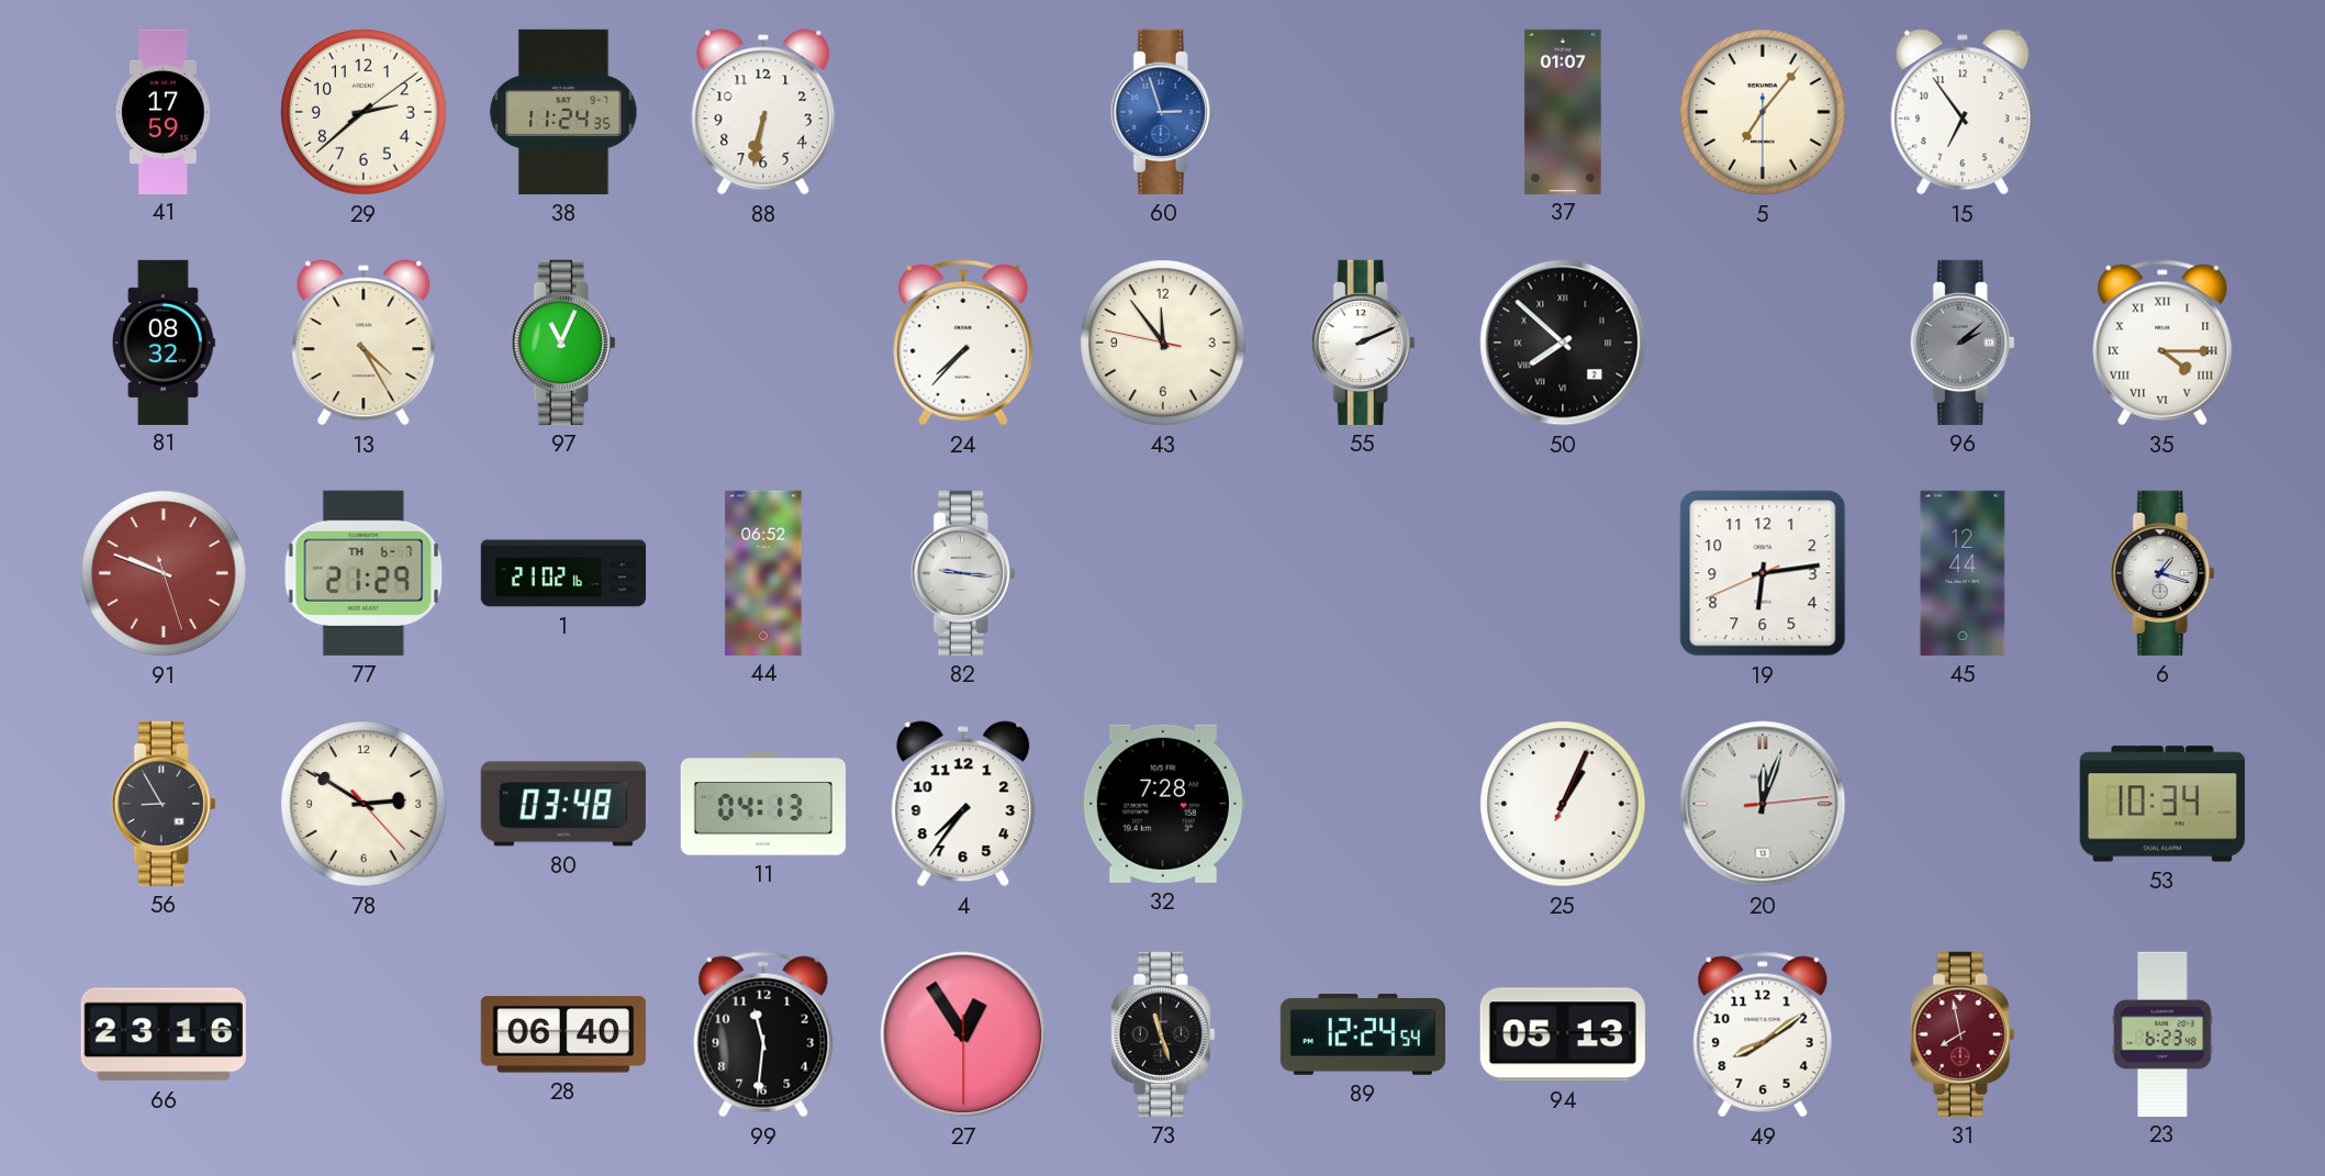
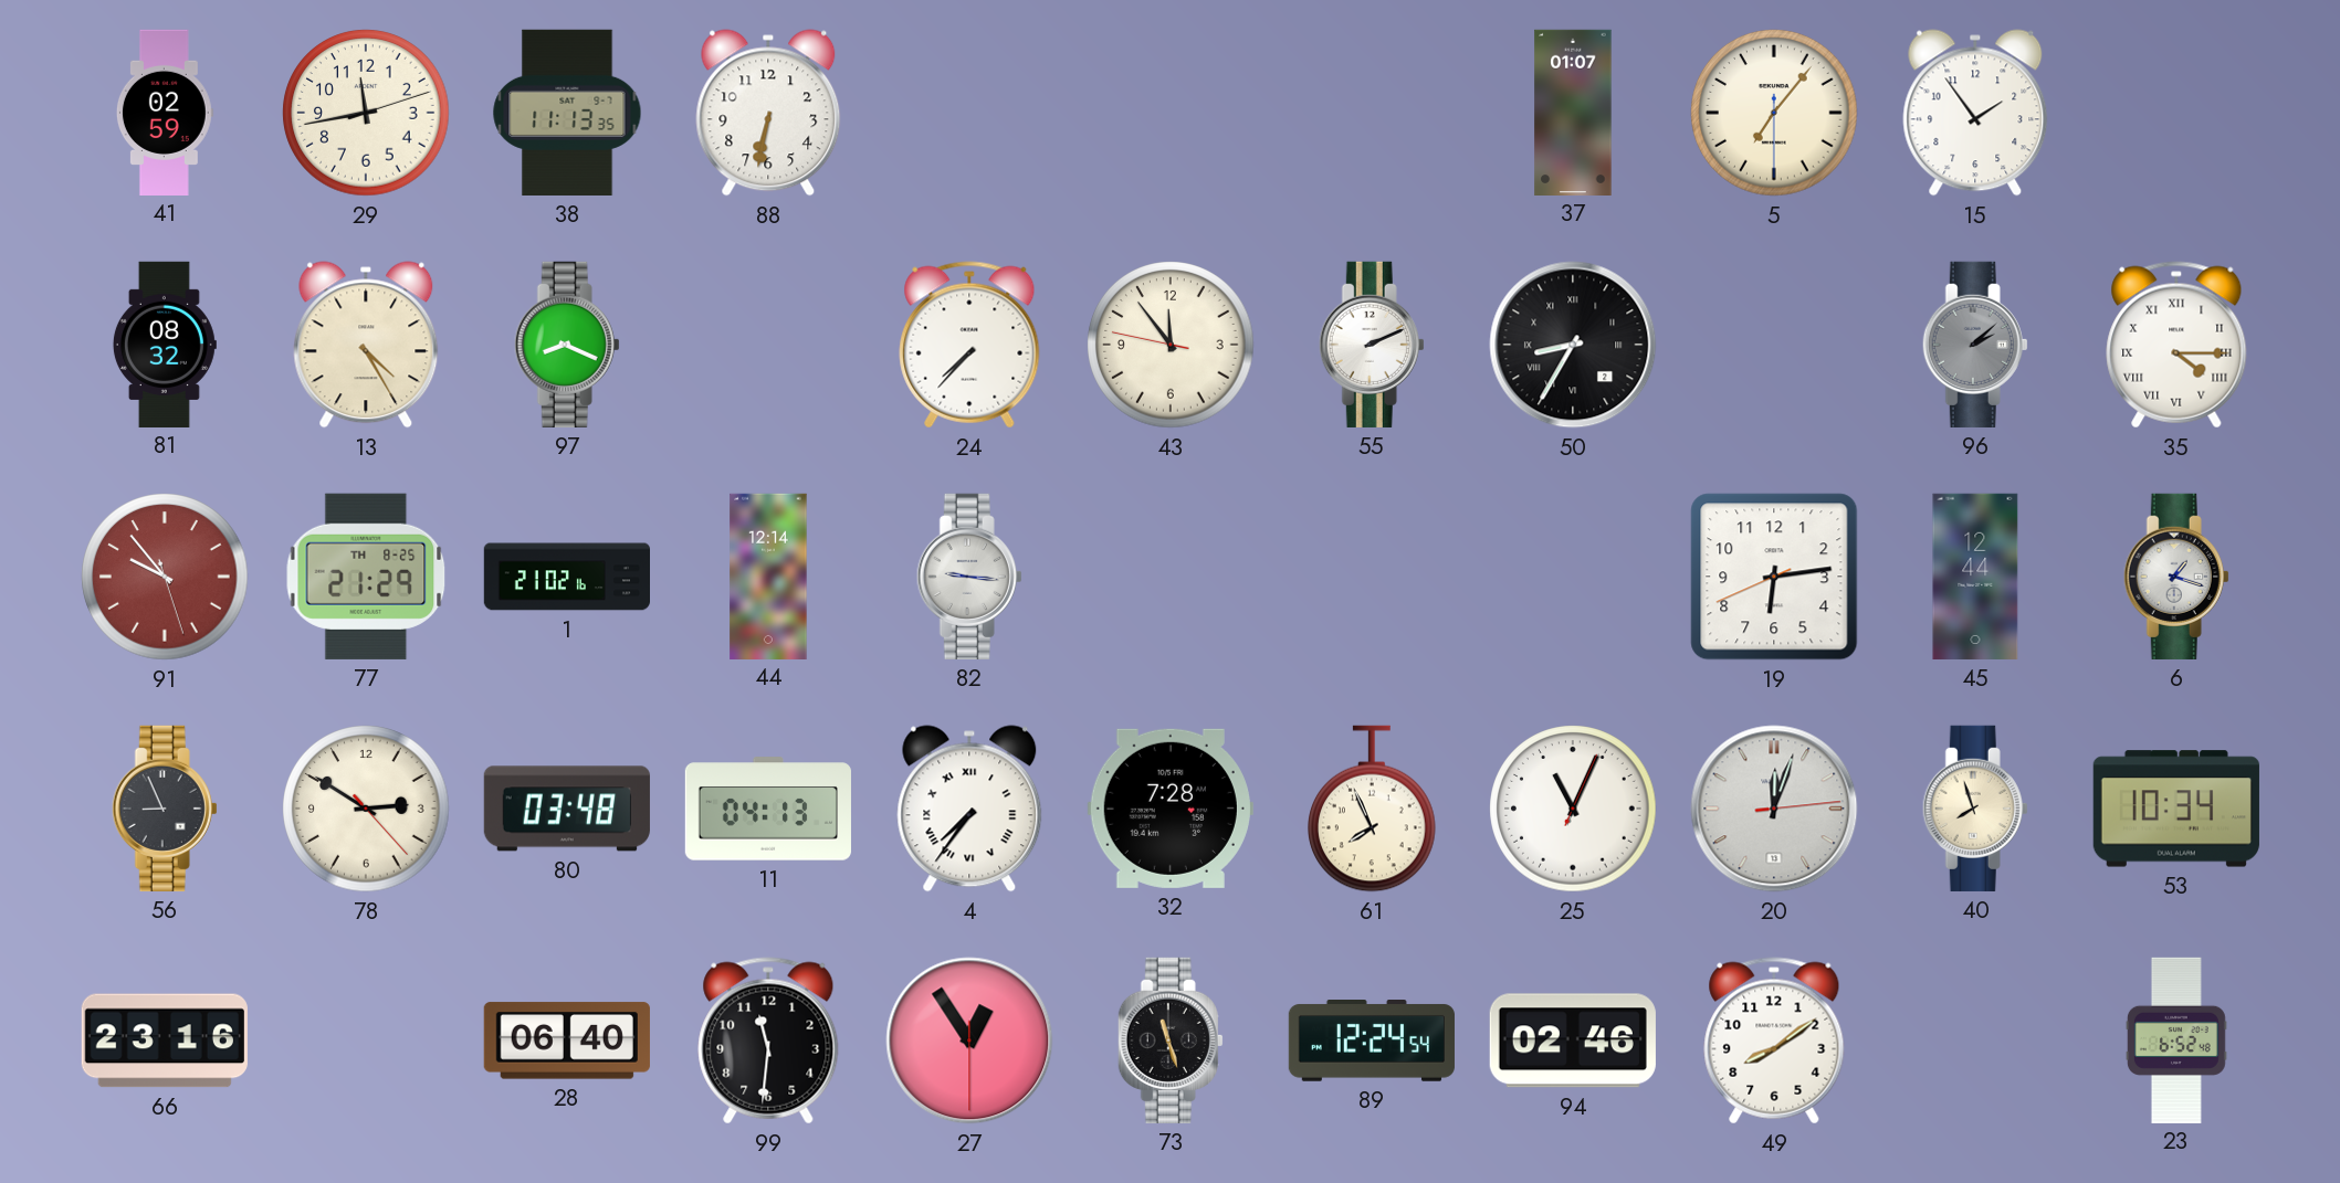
41: 17:59 -> 02:59 (165, 112)
29: 2:38 -> 11:43 (366, 113)
38: 11:24 -> 11:13 (567, 113)
60: 2:57 -> none (1163, 112)
15: 6:54 -> 1:54 (1975, 113)
97: 11:04 -> 8:19 (567, 345)
50: 7:52 -> 8:35 (1573, 345)
91: 9:48 -> 9:53 (165, 577)
77 date: TH 6-7 -> TH 8-25 (366, 577)
44: 06:52 -> 12:14 (768, 575)
56: 8:55 -> 8:56 (165, 809)
4 numerals: Arabic -> Roman (969, 809)
61: none -> 7:56 (1373, 809)
25: 1:04 -> 11:04 (1573, 809)
40: none -> 7:57 (1975, 809)
94: 05:13 -> 02:46 (1573, 1041)
31: 7:58 -> none (1963, 1034)
23: 6:23 -> 6:52 (2176, 1039)
